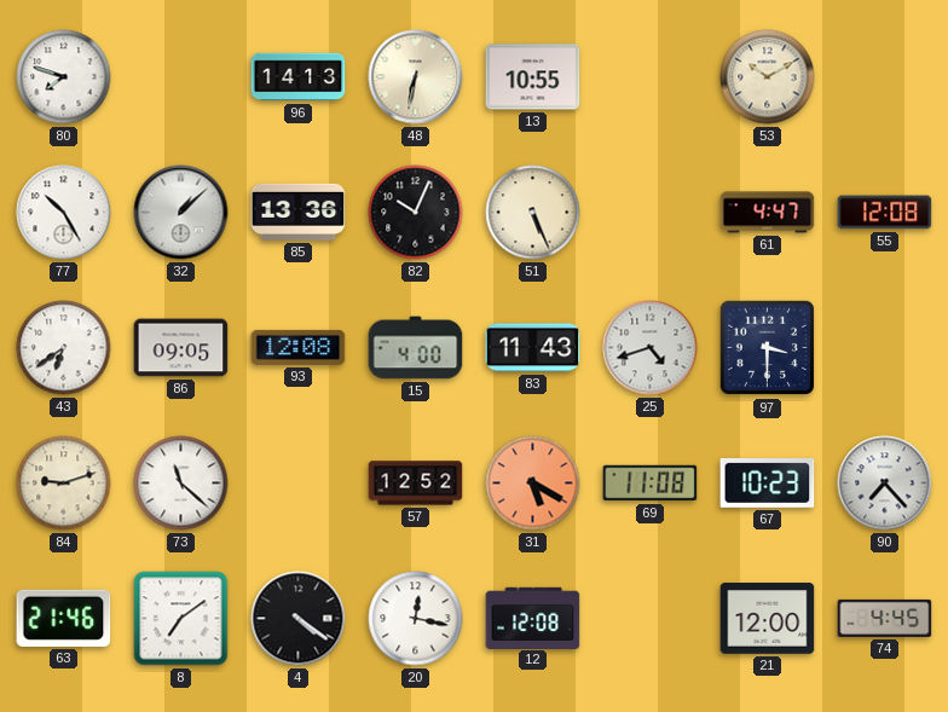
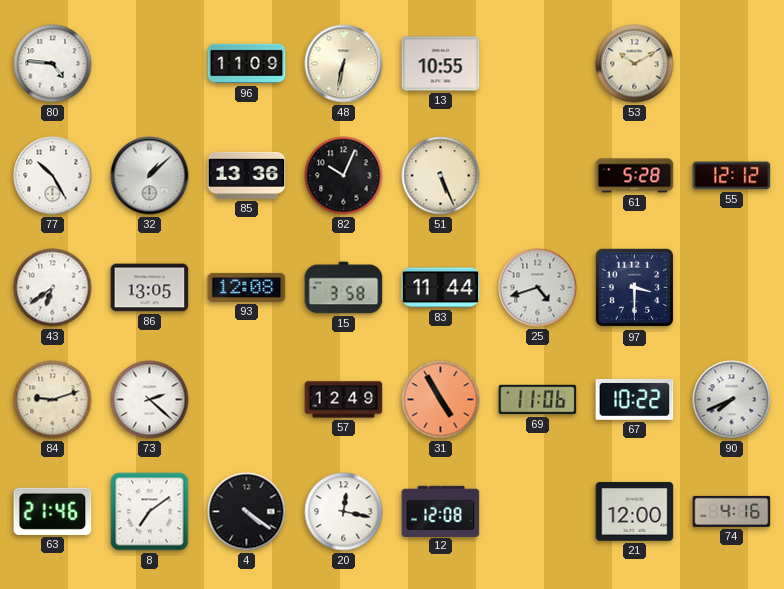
80: 7:48 -> 4:46 (53, 64)
96: 14:13 -> 11:09 (247, 64)
61: 4:47 -> 5:28 (635, 176)
55: 12:08 -> 12:12 (732, 176)
86: 09:05 -> 13:05 (150, 288)
15: 4:00 -> 3:58 (344, 288)
83: 11:43 -> 11:44 (441, 288)
73: 11:22 -> 2:22 (150, 400)
57: 12:52 -> 12:49 (344, 400)
31: 5:20 -> 4:55 (441, 400)
69: 11:08 -> 11:06 (538, 400)
67: 10:23 -> 10:22 (635, 400)
90: 7:23 -> 7:41 (732, 400)
74: 4:45 -> 4:16 (732, 511)
